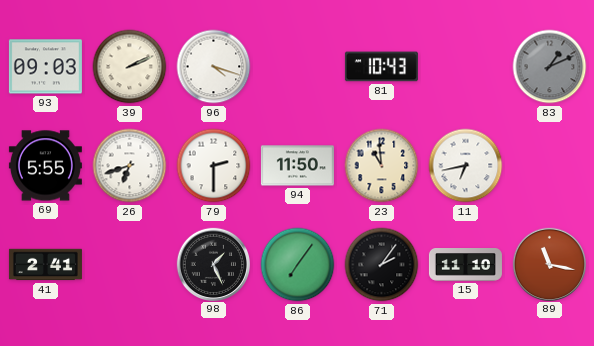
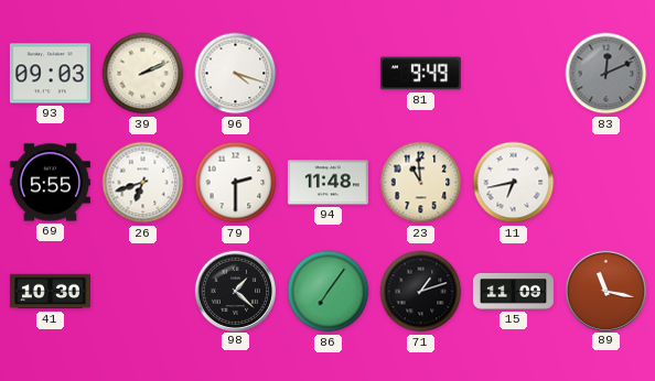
81: 10:43 -> 9:49 (420, 74)
83: 1:11 -> 12:11 (606, 74)
94: 11:50 -> 11:48 (327, 183)
41: 2:41 -> 10:30 (50, 292)
98: 1:26 -> 1:22 (235, 291)
71: 2:06 -> 1:12 (421, 292)
15: 11:10 -> 11:09 (513, 292)
